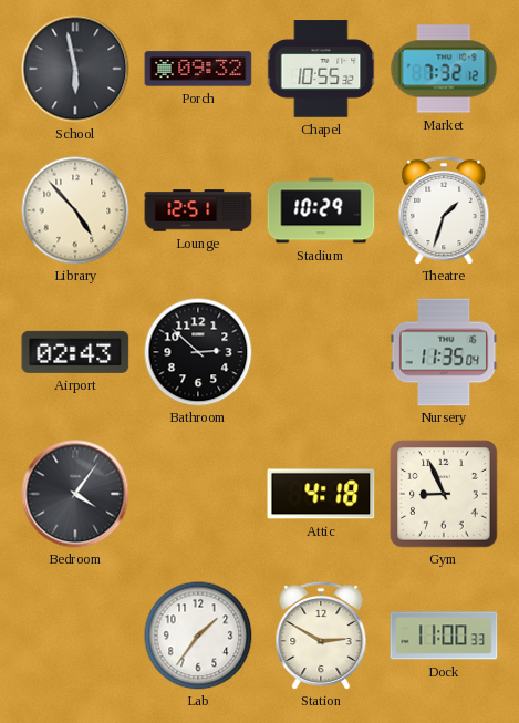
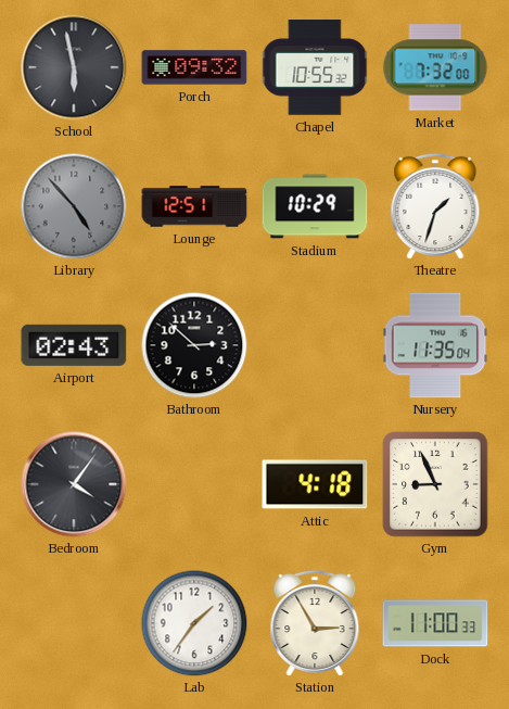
Market: 7:32:12 -> 7:32:00 (435, 67)
Library dial: cream -> grey (74, 206)
Station: 2:50 -> 2:55 (315, 622)
